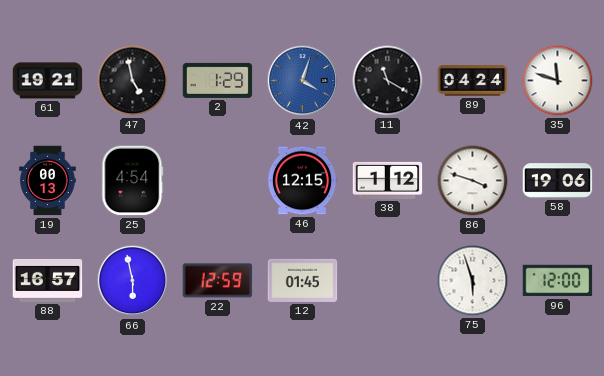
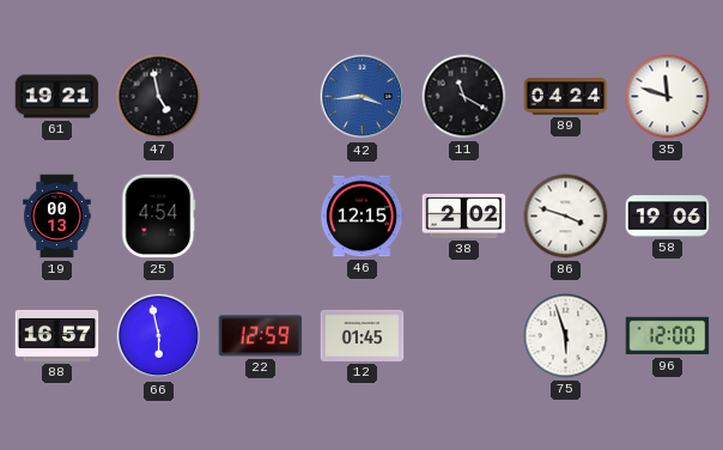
2: 1:29 -> none (218, 80)
42: 4:03 -> 3:44 (363, 97)
38: 1:12 -> 2:02 (464, 215)
